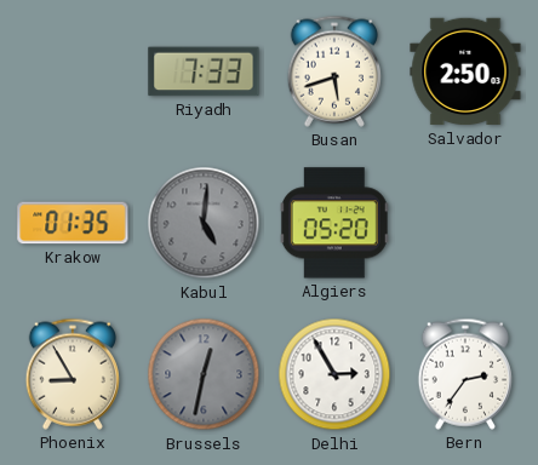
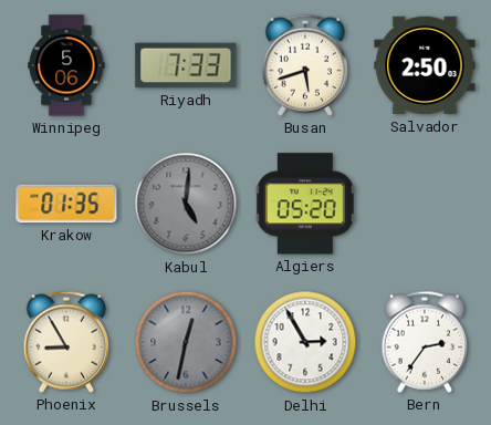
Winnipeg: none -> 5:06 (66, 65)
